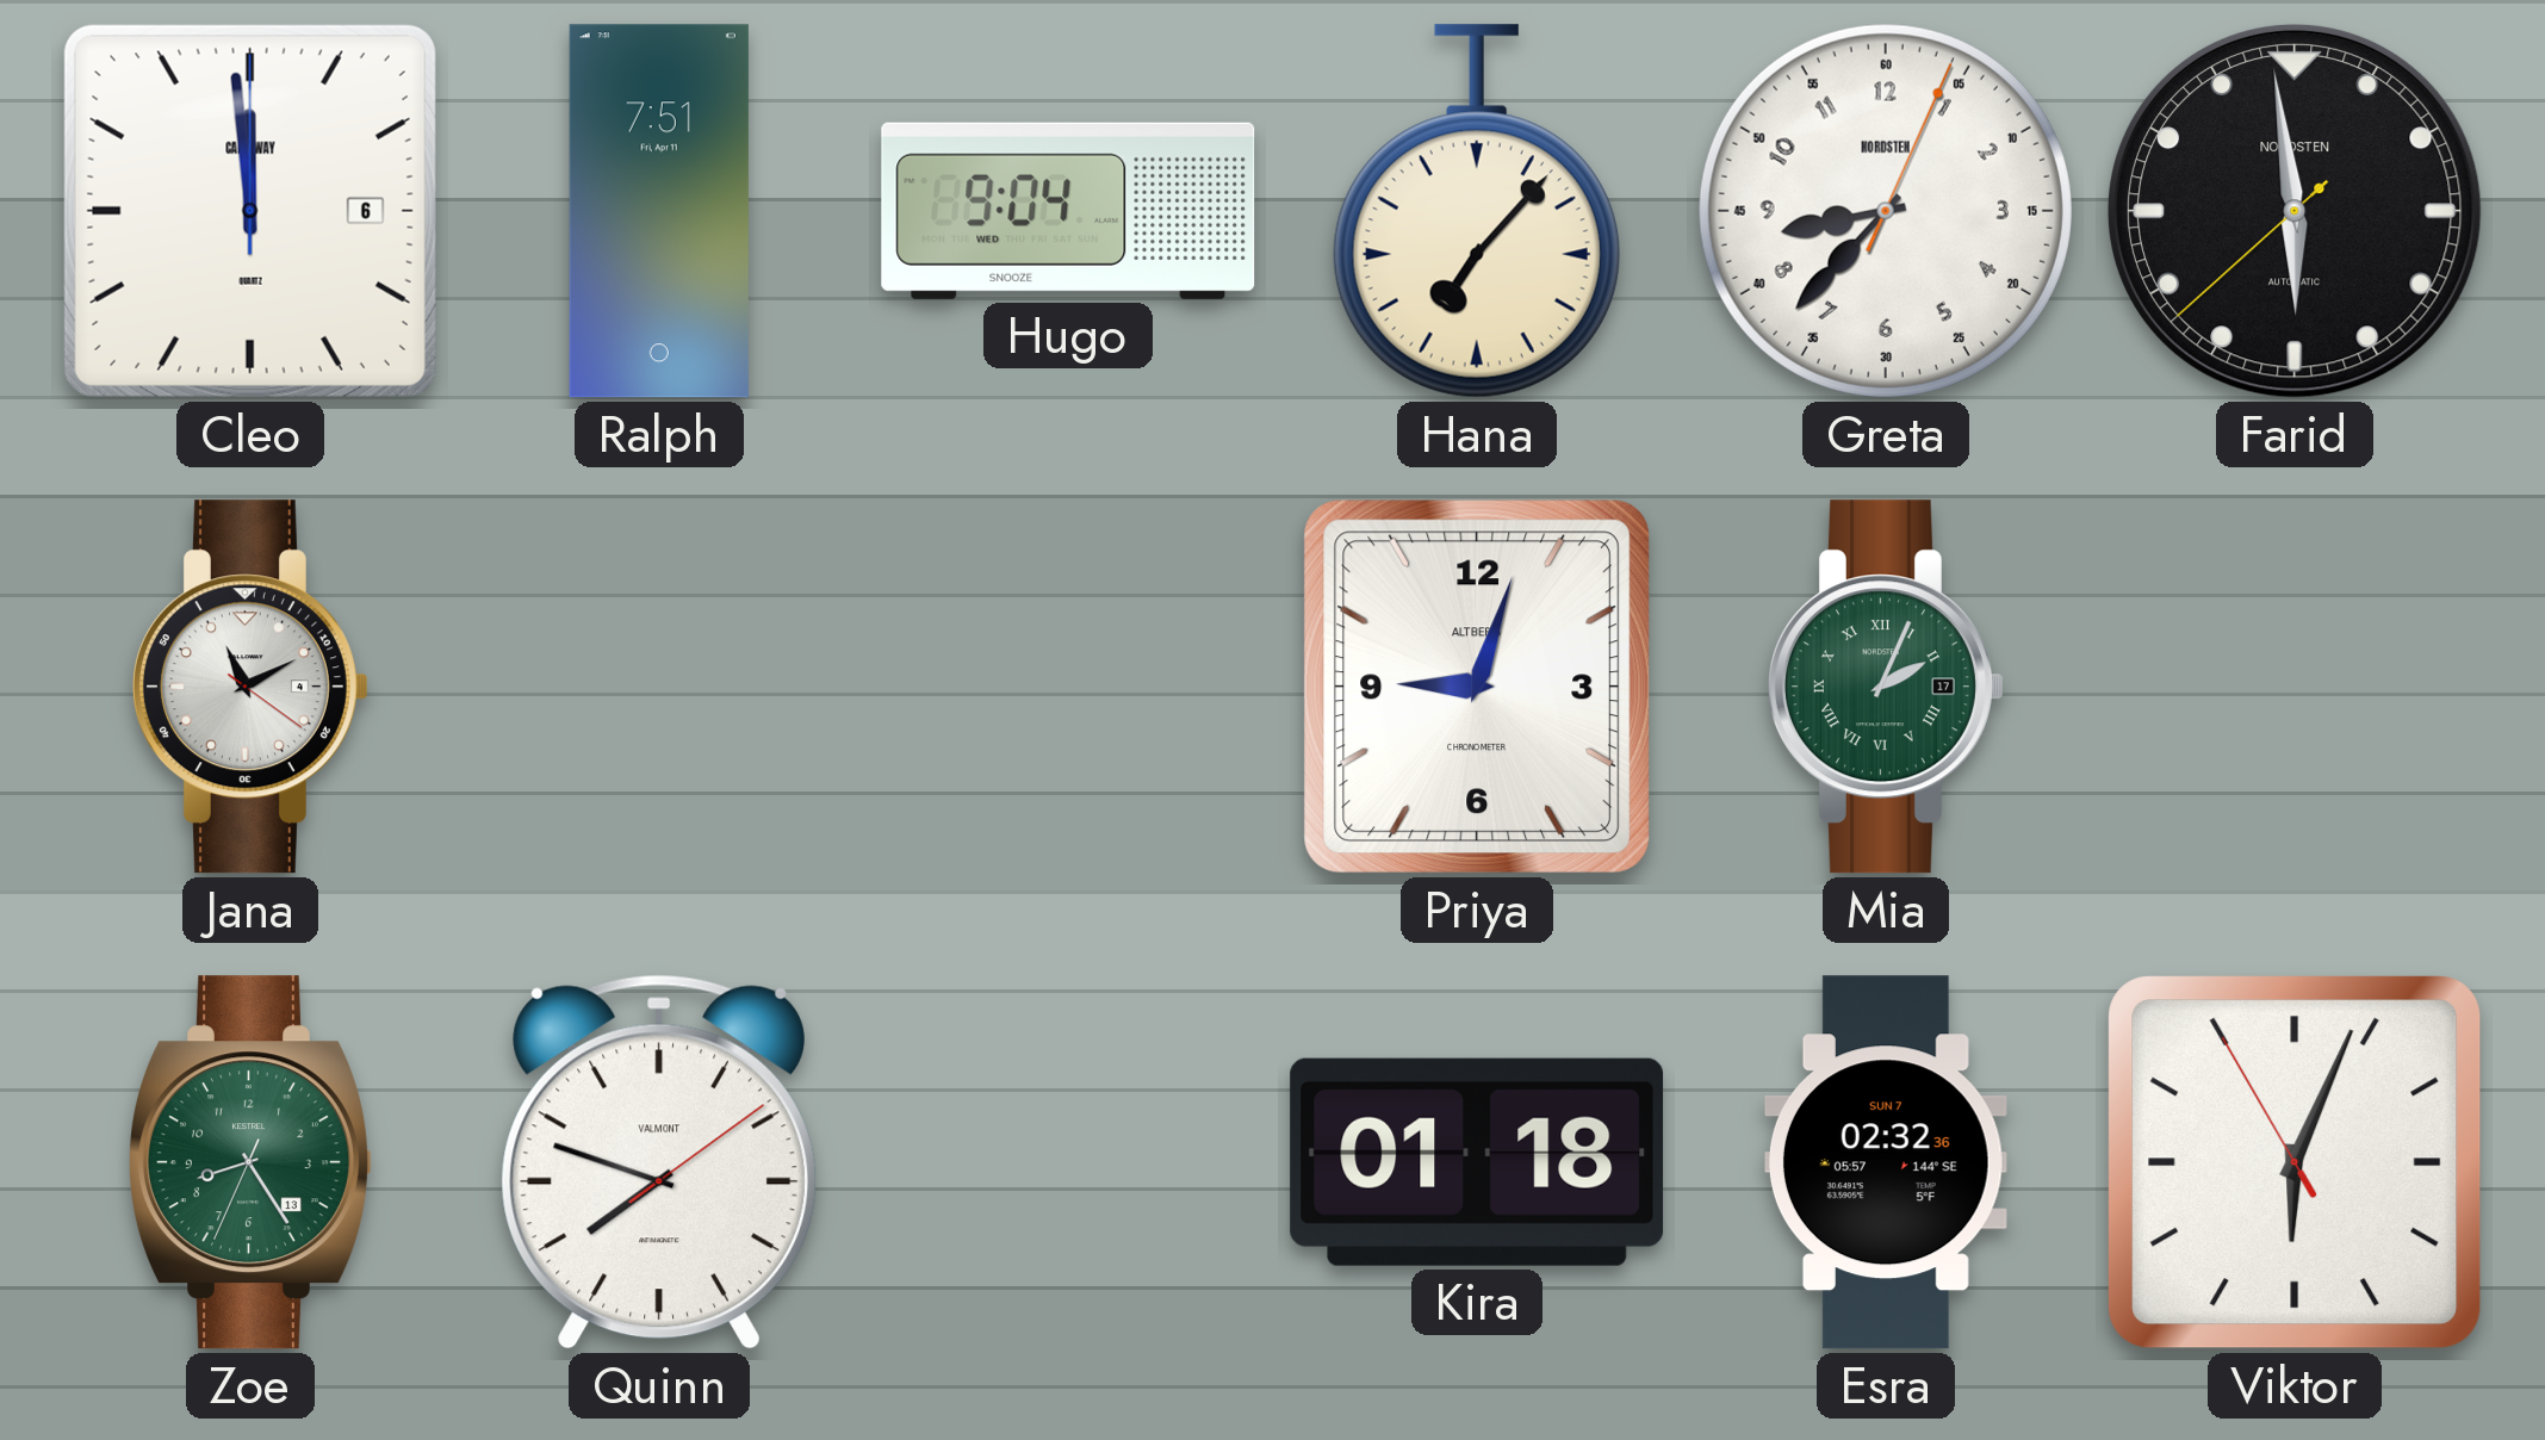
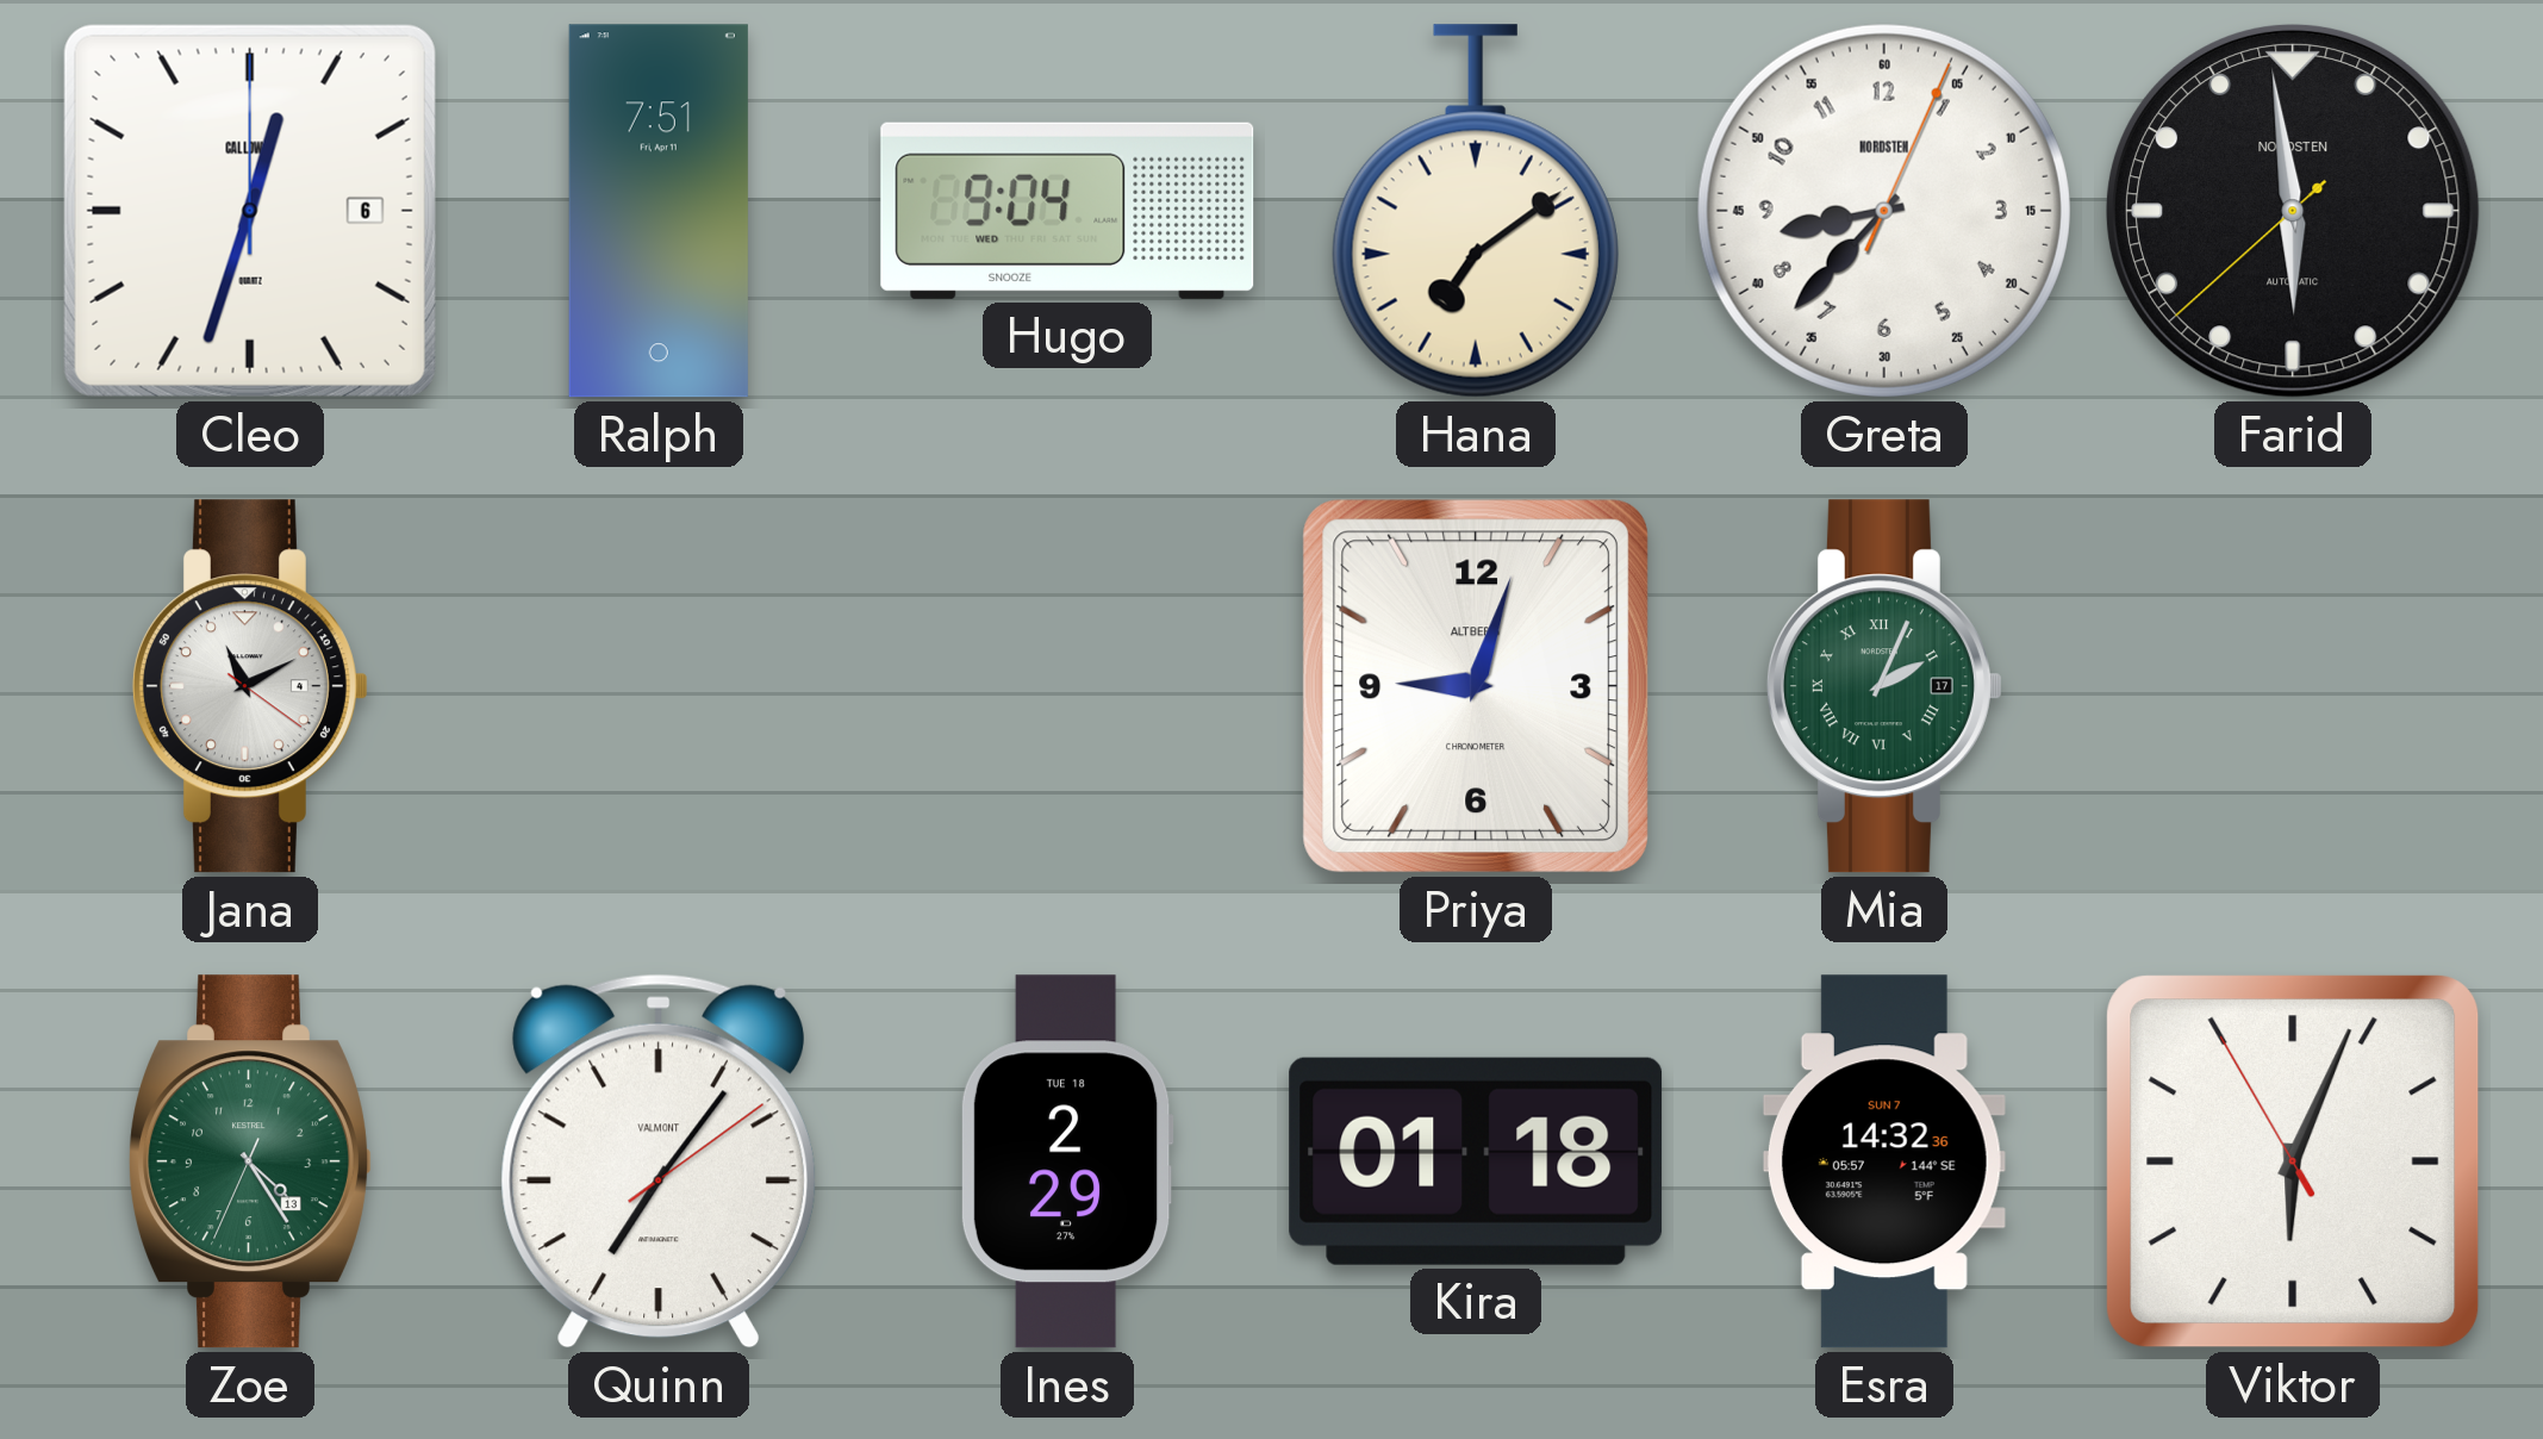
Cleo: 11:59 -> 12:33 (250, 211)
Hana: 7:07 -> 7:09 (1476, 211)
Zoe: 8:24 -> 4:24 (251, 1161)
Quinn: 7:48 -> 7:06 (659, 1161)
Ines: none -> 2:29 (1067, 1161)
Esra: 02:32 -> 14:32 (1884, 1161)
